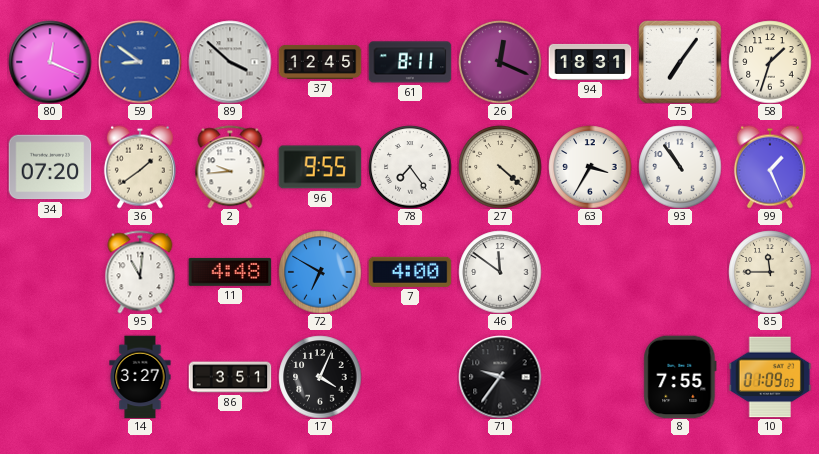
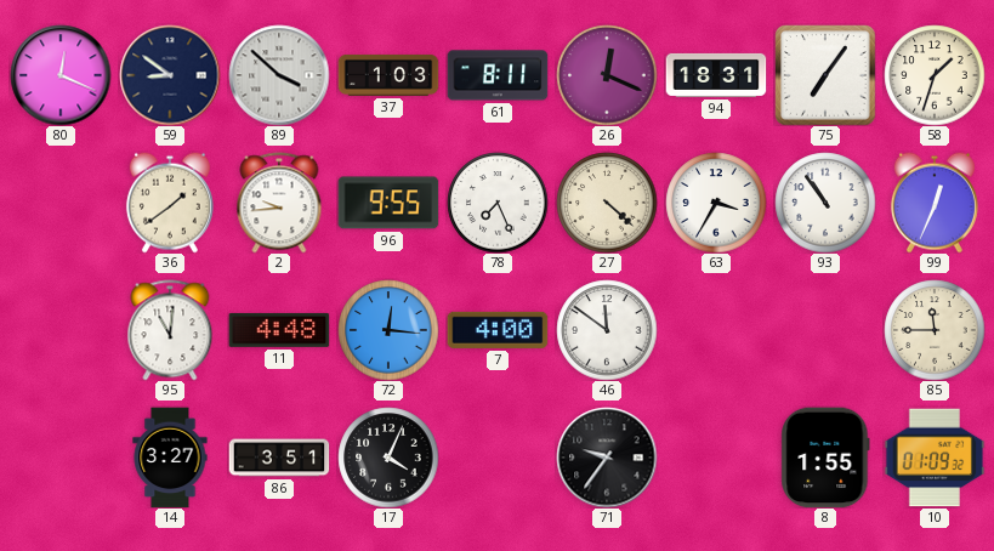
59 dial: blue -> navy (170, 75)
37: 12:45 -> 1:03 (388, 75)
34: 07:20 -> none (50, 167)
78: 7:24 -> 7:26 (498, 203)
99: 1:26 -> 12:34 (935, 203)
72: 6:50 -> 12:16 (388, 330)
8: 7:55 -> 1:55 (825, 458)
10: 01:09:03 -> 01:09:32 (935, 458)
